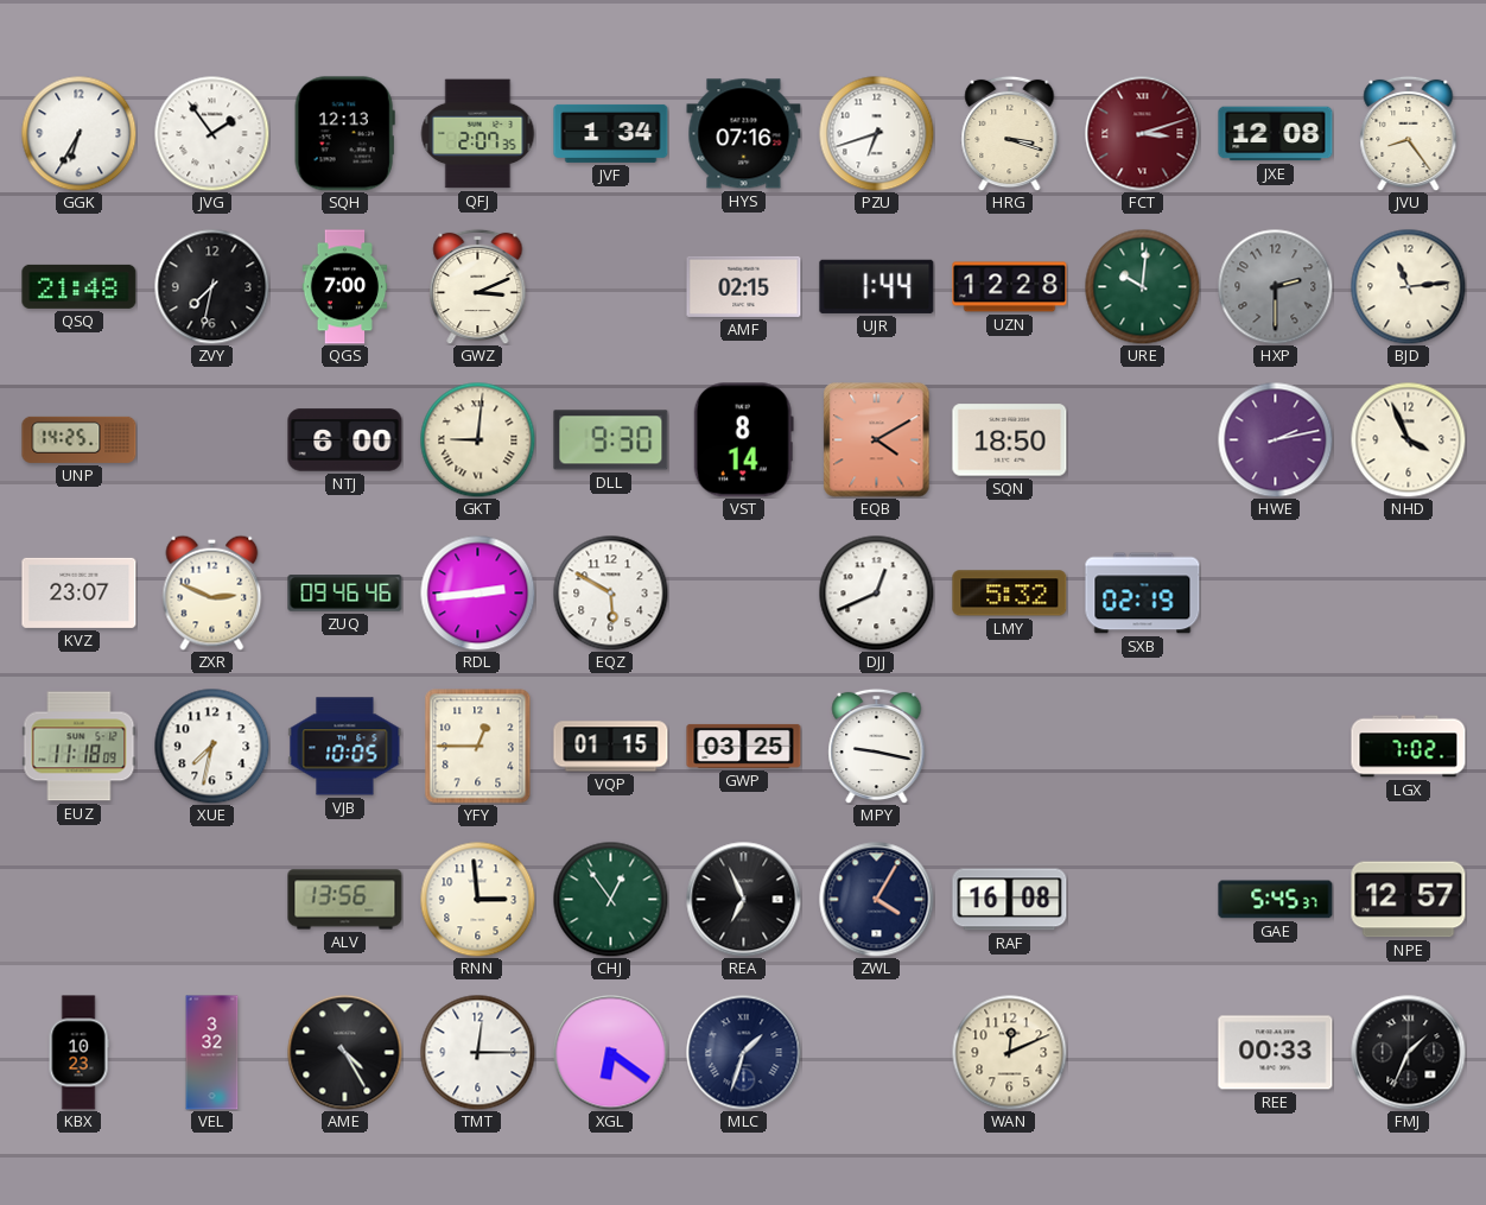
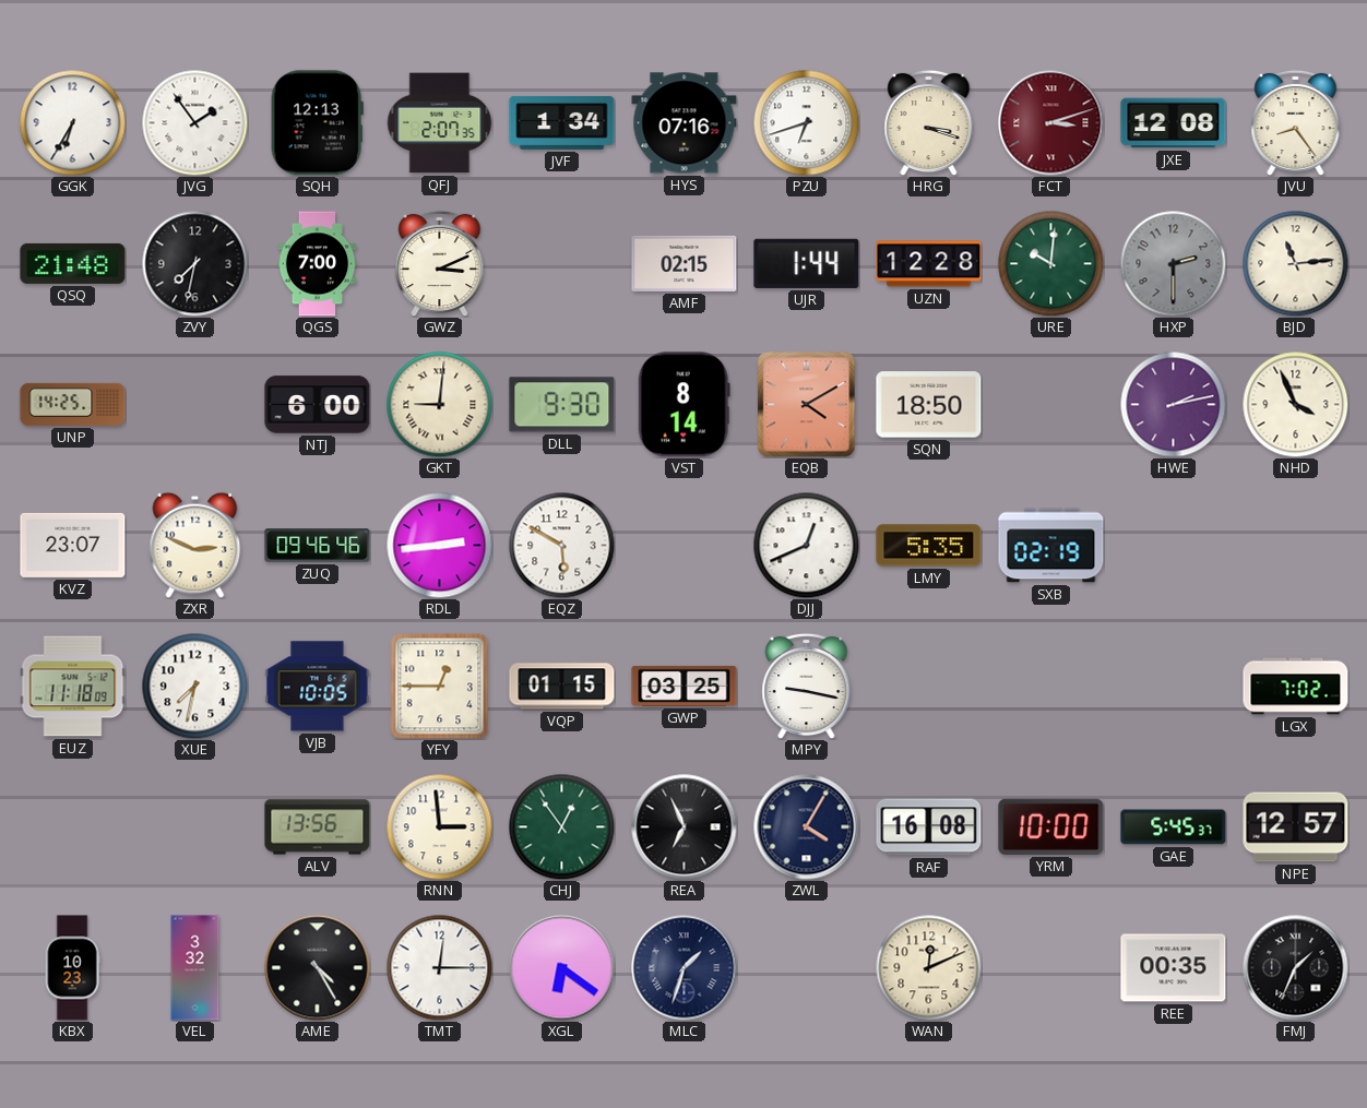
LMY: 5:32 -> 5:35 (929, 546)
YRM: none -> 10:00 (1051, 826)
REE: 00:33 -> 00:35 (1174, 968)
